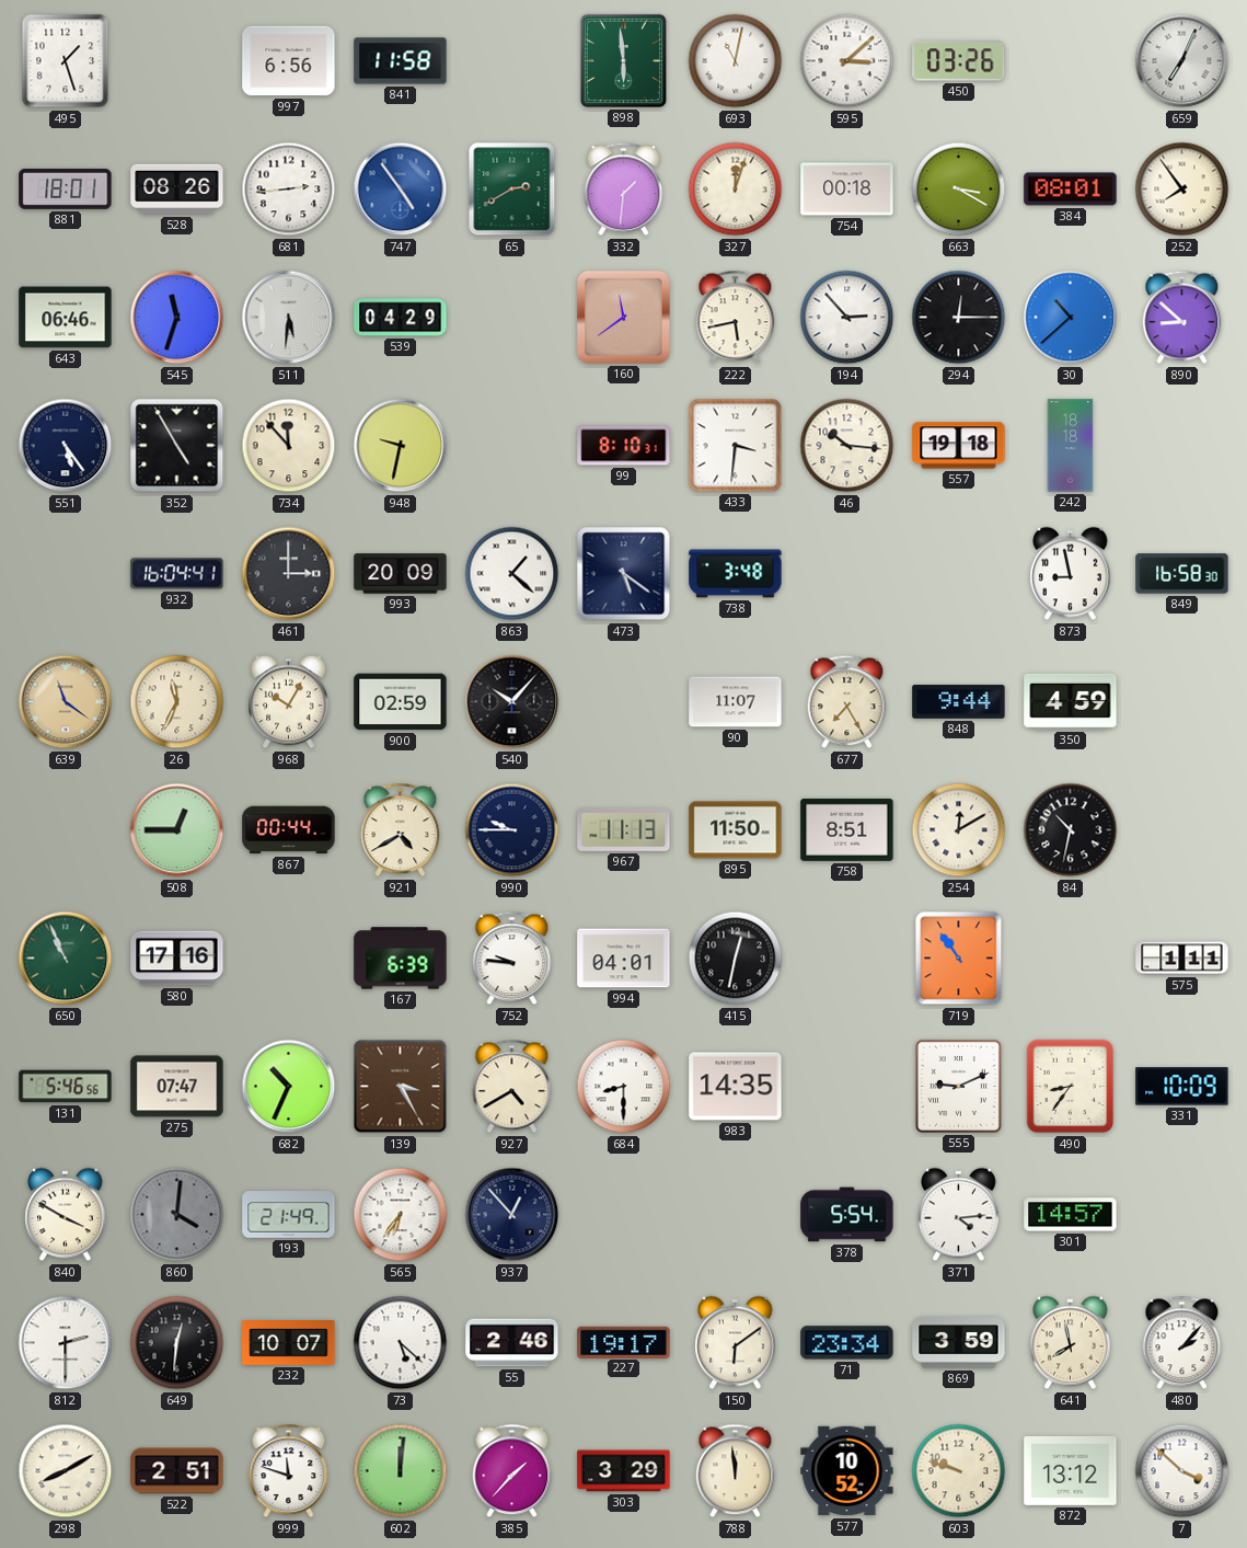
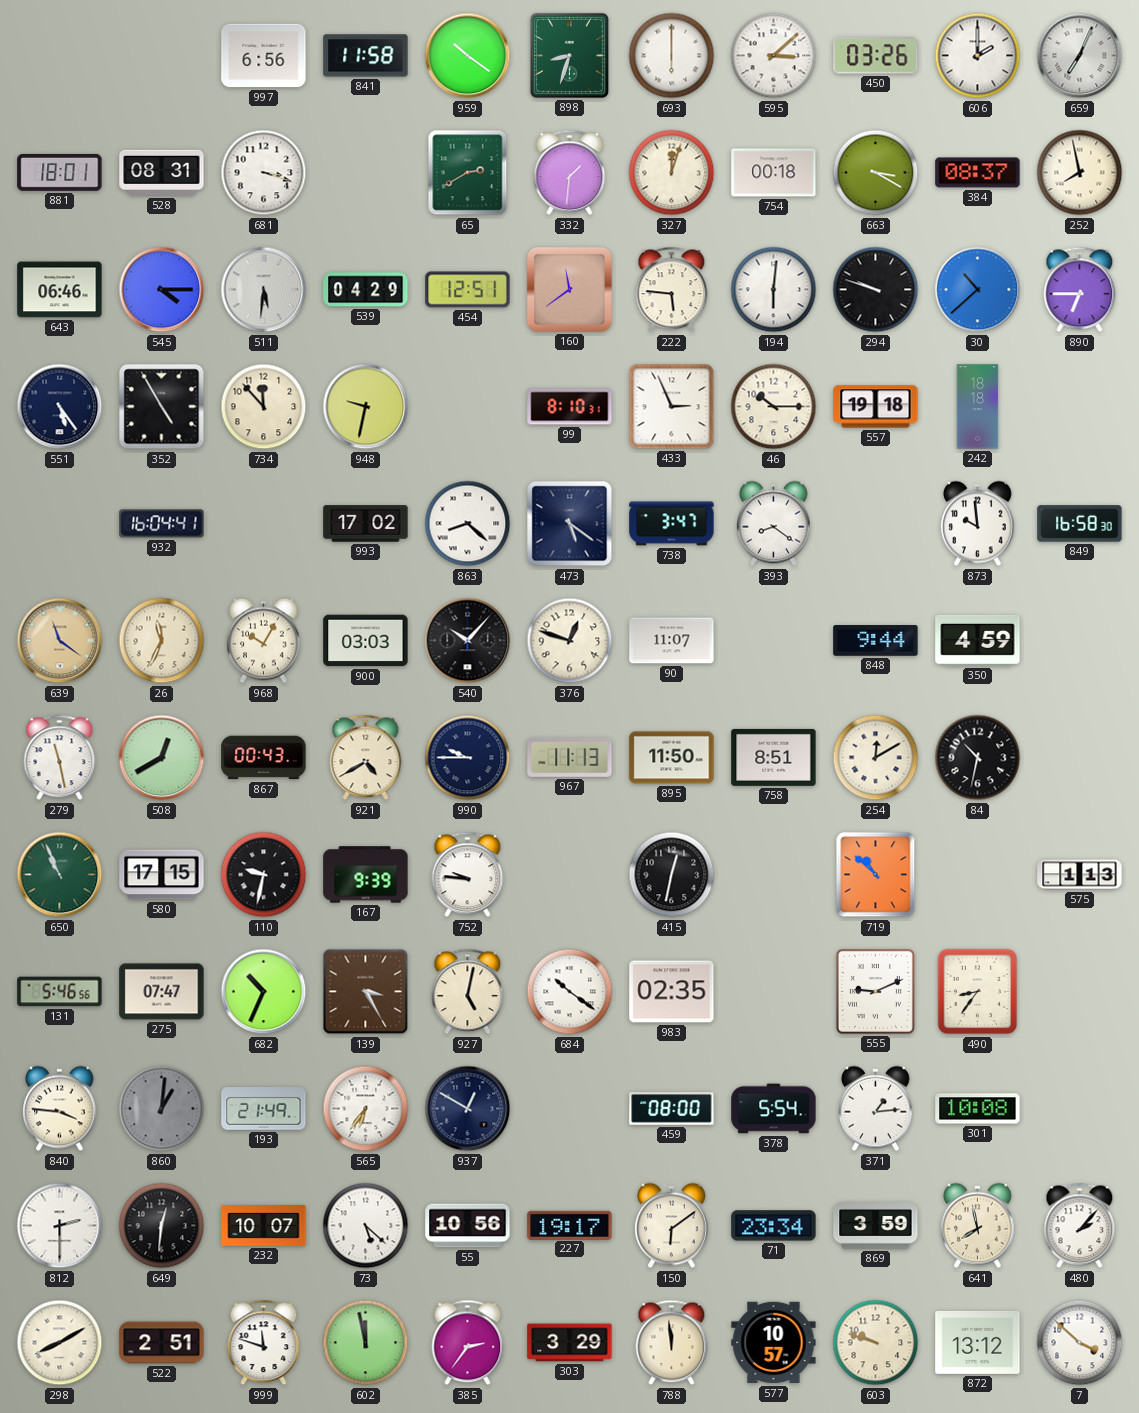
495: 1:27 -> none (66, 61)
959: none -> 10:21 (468, 56)
898: 5:59 -> 8:33 (569, 55)
693: 11:02 -> 6:00 (672, 56)
606: none -> 2:00 (978, 56)
528: 08:26 -> 08:31 (162, 173)
681: 2:44 -> 3:18 (264, 173)
747: 4:54 -> none (401, 190)
384: 08:01 -> 08:37 (978, 173)
252: 7:54 -> 7:58 (1080, 173)
545: 11:33 -> 4:15 (162, 290)
454: none -> 12:51 (468, 290)
222: 5:43 -> 5:46 (672, 290)
194: 2:53 -> 6:01 (774, 290)
294: 12:15 -> 9:48 (876, 290)
890: 8:52 -> 6:45 (1080, 290)
433: 3:31 -> 2:56 (672, 407)
46: 10:16 -> 10:15 (774, 407)
461: 3:00 -> none (289, 574)
993: 20:09 -> 17:02 (366, 524)
863: 1:22 -> 8:22 (468, 524)
738: 3:48 -> 3:47 (672, 524)
393: none -> 8:21 (774, 524)
873: 8:58 -> 9:59 (978, 524)
900: 02:59 -> 03:03 (366, 641)
376: none -> 12:48 (570, 641)
677: 7:25 -> none (847, 702)
279: none -> 11:28 (60, 758)
508: 12:45 -> 12:40 (162, 758)
867: 00:44 -> 00:43 (264, 758)
580: 17:16 -> 17:15 (162, 875)
110: none -> 9:32 (264, 875)
167: 6:39 -> 9:39 (366, 875)
994: 04:01 -> none (624, 959)
719: 10:54 -> 10:52 (876, 875)
575: 1:11 -> 1:13 (1080, 875)
927: 4:40 -> 5:02 (468, 992)
684: 8:30 -> 10:21 (570, 992)
983: 14:35 -> 02:35 (672, 992)
331: 10:09 -> none (1182, 1087)
840: 3:50 -> 3:46 (60, 1109)
860: 4:01 -> 1:01 (162, 1109)
937: 12:53 -> 12:50 (468, 1109)
459: none -> 08:00 (672, 1109)
371: 4:14 -> 1:14 (876, 1109)
301: 14:57 -> 10:08 (978, 1109)
55: 2:46 -> 10:56 (468, 1226)
602: 12:01 -> 11:58 (366, 1343)
385: 1:37 -> 2:36 (468, 1343)
577: 10:52 -> 10:57 (774, 1343)
